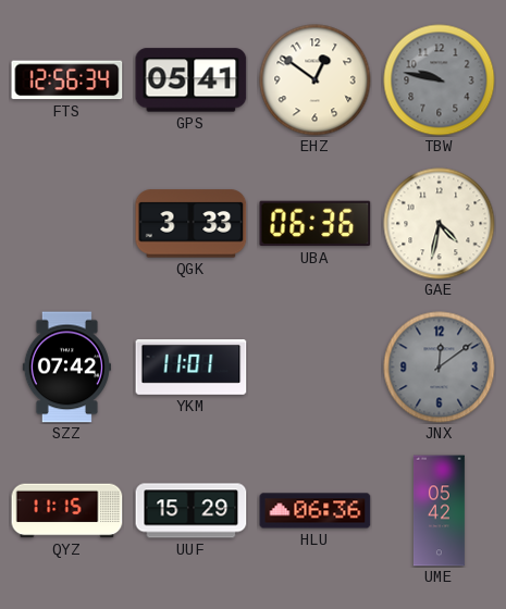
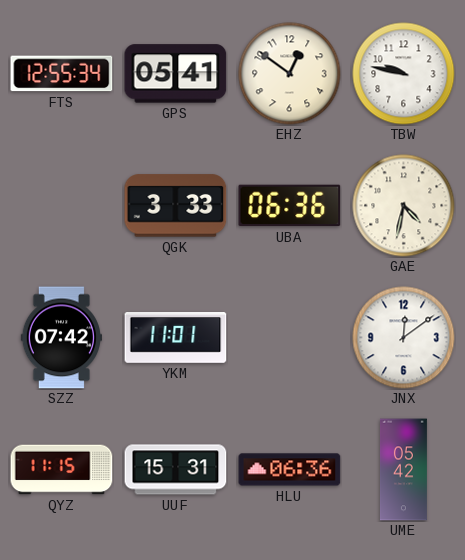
FTS: 12:56 -> 12:55 (62, 74)
TBW dial: grey -> white (404, 74)
JNX dial: grey -> white (404, 338)
UUF: 15:29 -> 15:31 (176, 470)
